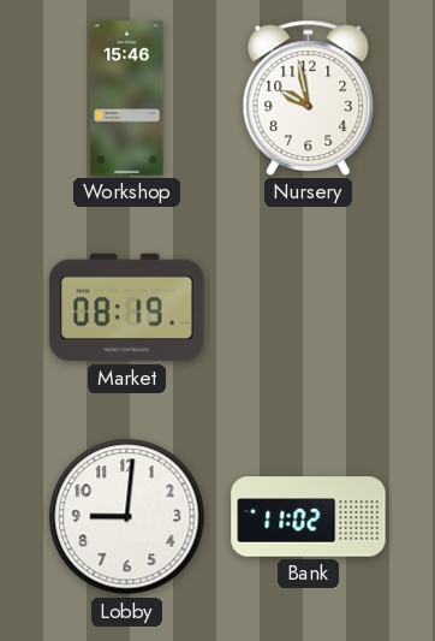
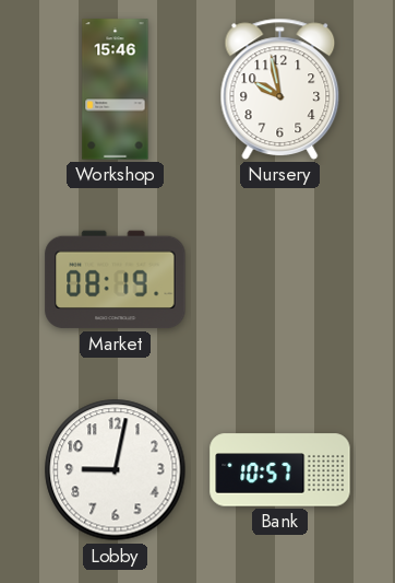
Lobby: 9:01 -> 9:02 (116, 470)
Bank: 11:02 -> 10:57 (280, 470)
